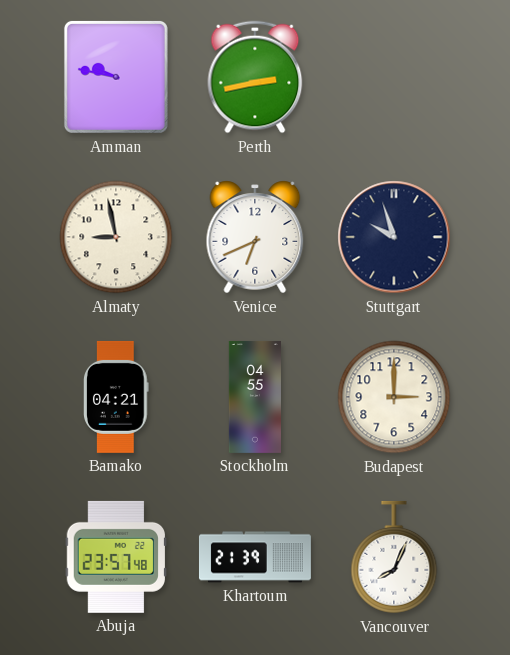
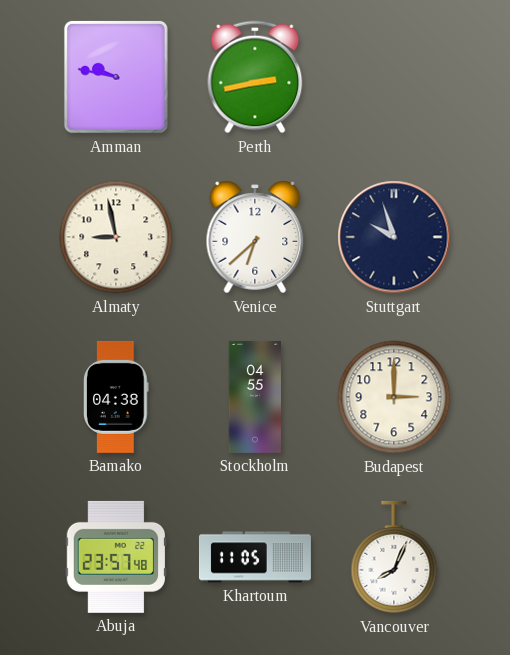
Venice: 6:41 -> 6:38 (255, 237)
Bamako: 04:21 -> 04:38 (117, 397)
Khartoum: 21:39 -> 11:05 (255, 557)
